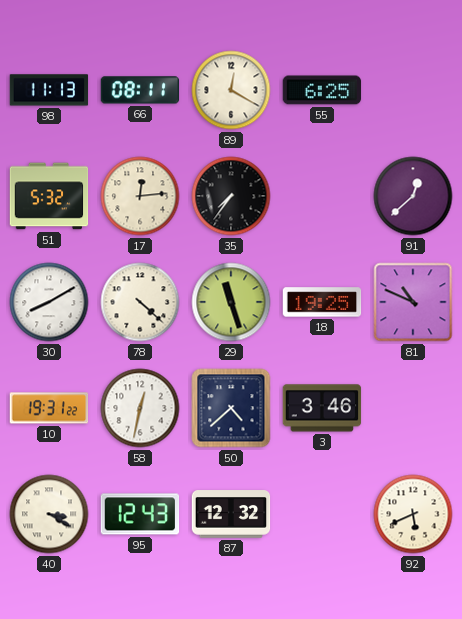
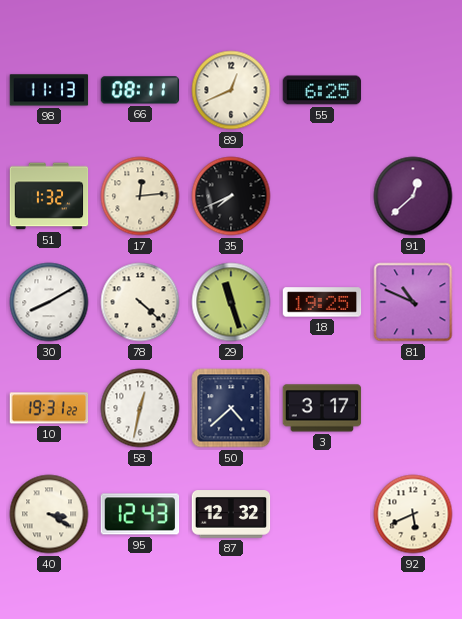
89: 12:20 -> 12:41 (231, 90)
51: 5:32 -> 1:32 (49, 196)
35: 7:36 -> 7:41 (231, 196)
3: 3:46 -> 3:17 (322, 408)
